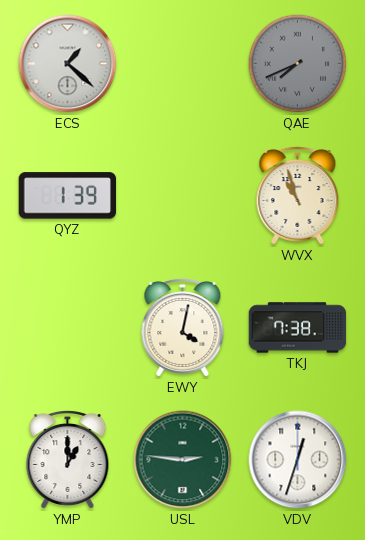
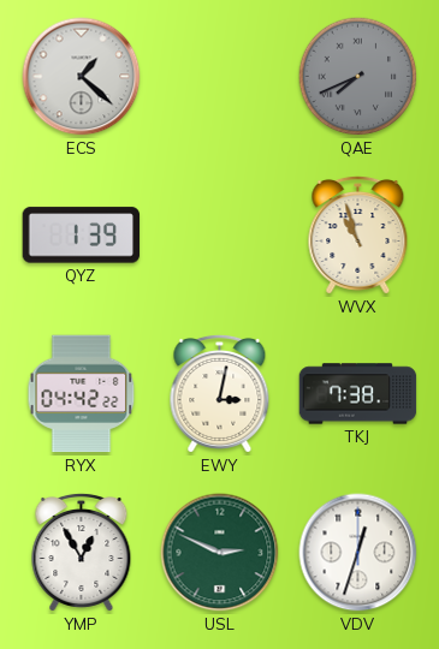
RYX: none -> 04:42 (82, 394)
EWY: 4:02 -> 3:02 (220, 393)
YMP: 1:00 -> 12:55 (82, 552)
USL: 2:46 -> 2:49 (220, 553)
